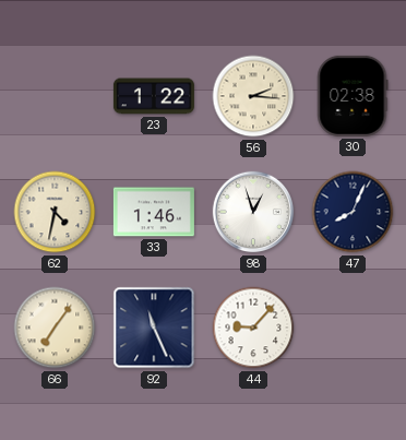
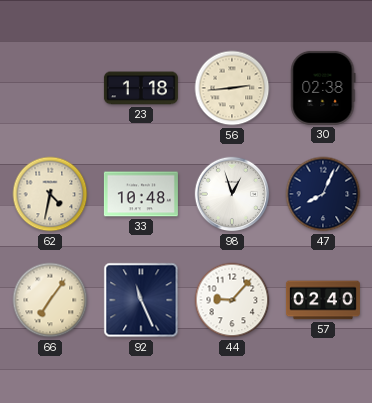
23: 1:22 -> 1:18 (141, 88)
56: 2:16 -> 2:44 (232, 88)
33: 1:46 -> 10:48 (141, 194)
57: none -> 02:40 (323, 300)
